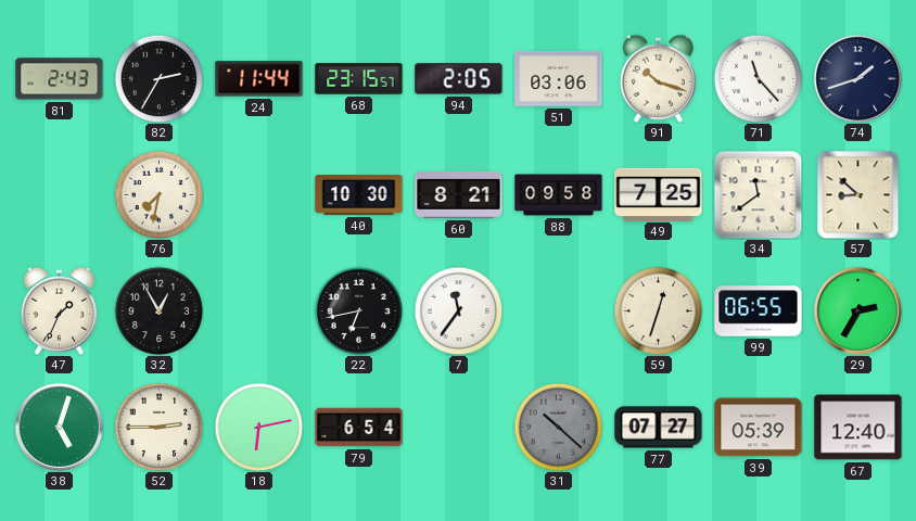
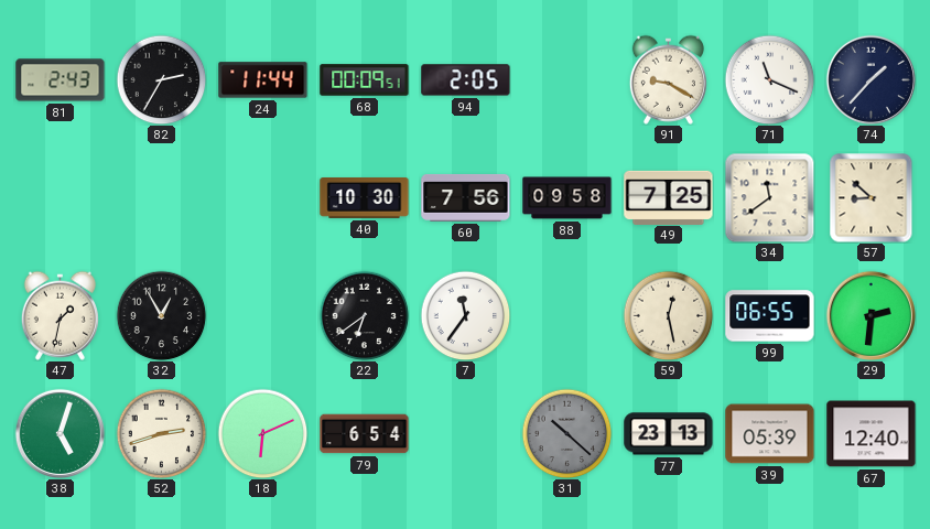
68: 23:15 -> 00:09 (365, 80)
51: 03:06 -> none (559, 78)
91: 10:18 -> 9:20 (668, 79)
71: 11:23 -> 11:19 (769, 79)
74: 1:42 -> 1:37 (870, 79)
76: 7:32 -> none (158, 194)
60: 8:21 -> 7:56 (466, 197)
47: 1:34 -> 1:32 (60, 315)
22: 6:43 -> 6:39 (364, 315)
59: 12:33 -> 12:28 (668, 315)
29: 2:35 -> 2:31 (870, 315)
52: 2:45 -> 2:42 (161, 433)
18: 6:13 -> 6:11 (262, 433)
77: 07:27 -> 23:13 (669, 434)
